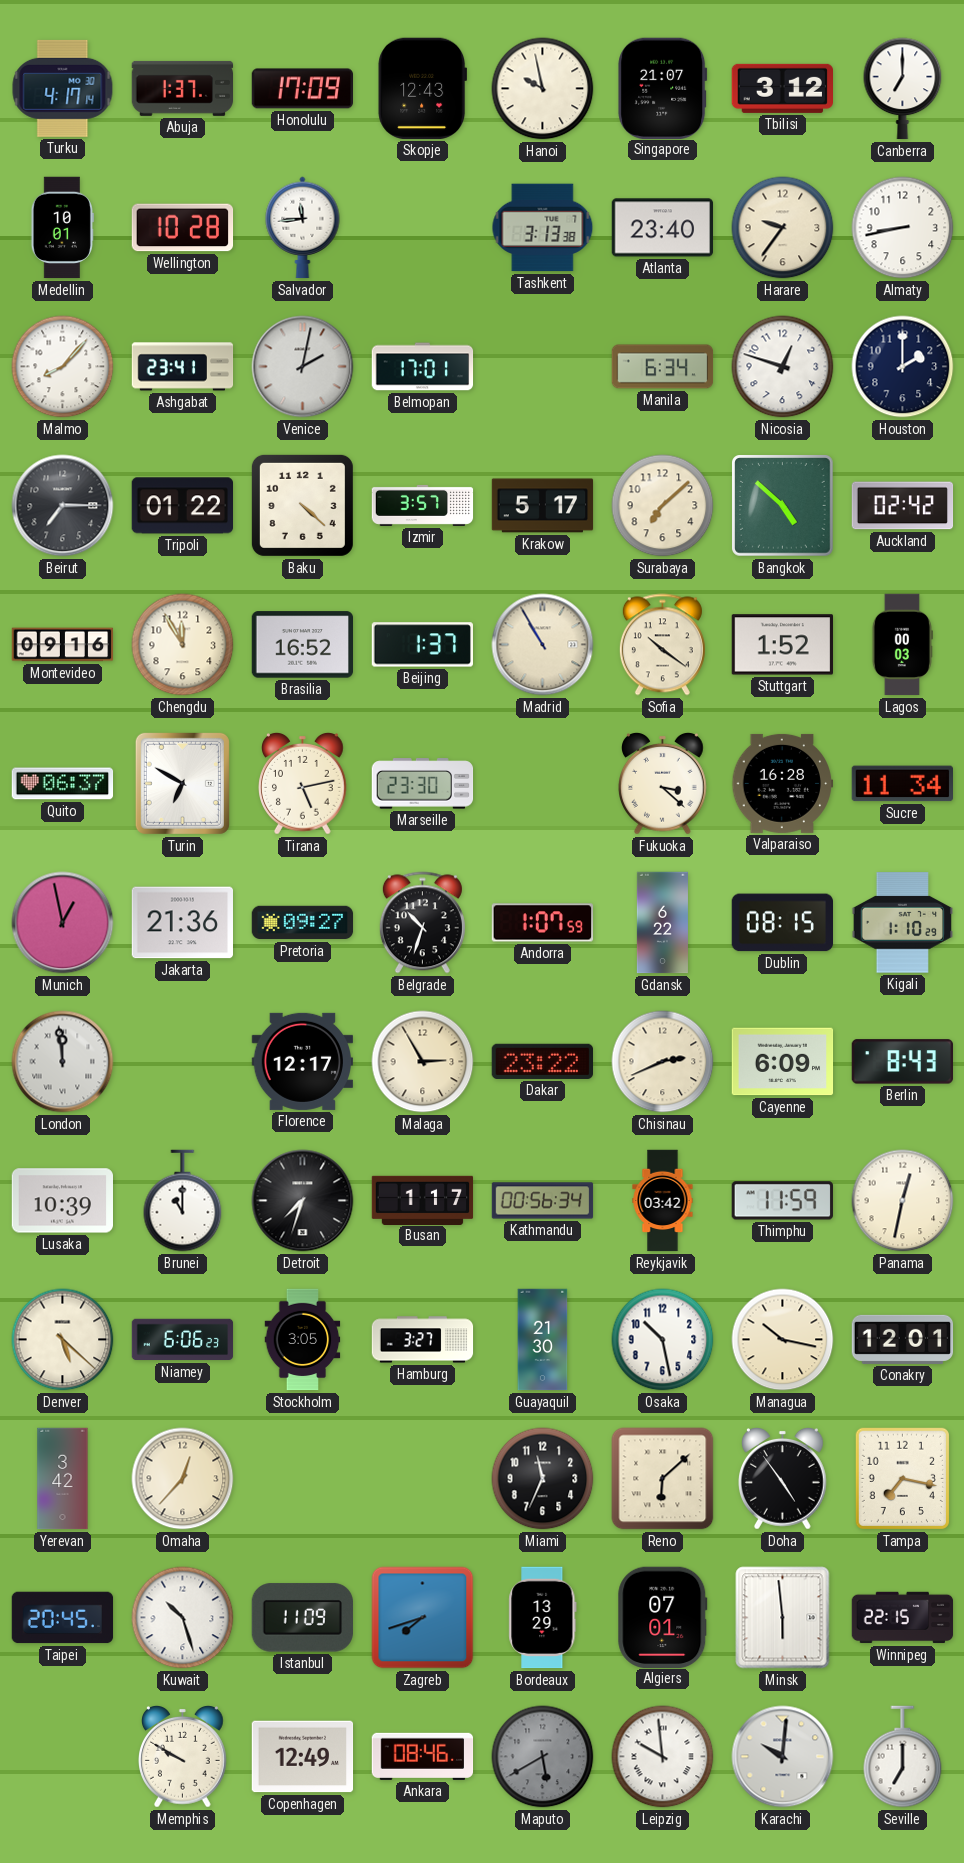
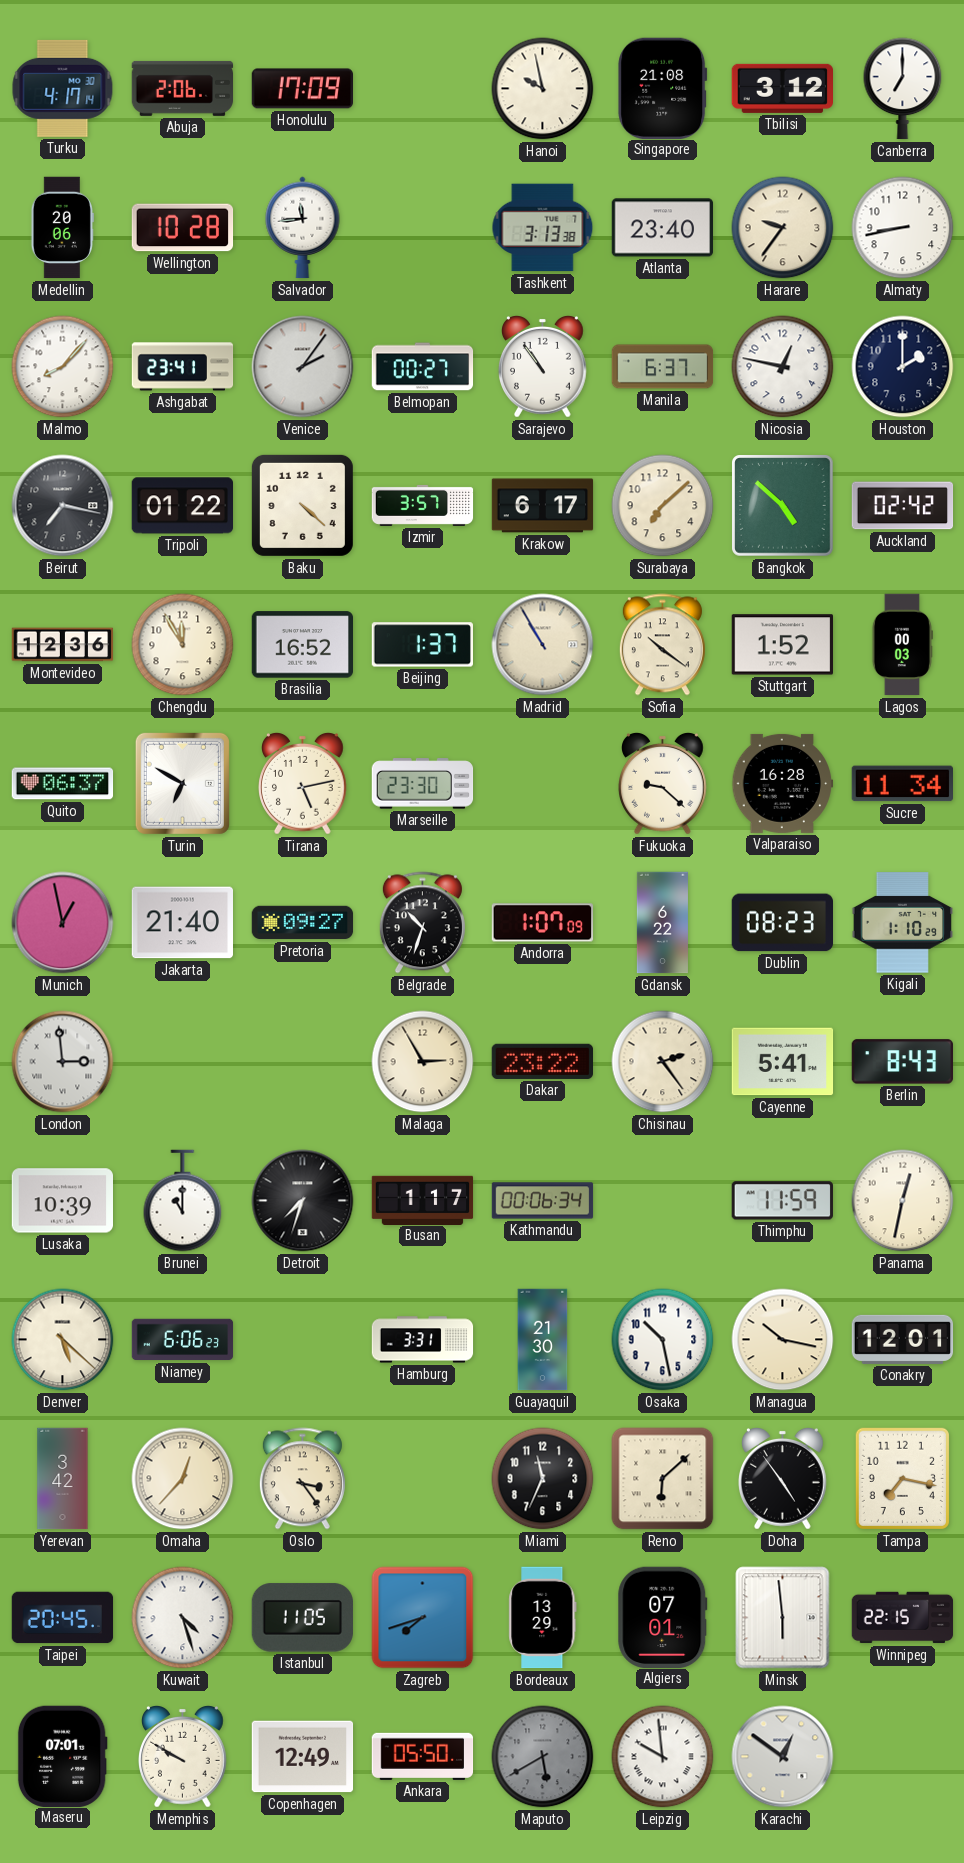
Abuja: 1:37 -> 2:06 (183, 88)
Skopje: 12:43 -> none (422, 88)
Singapore: 21:07 -> 21:08 (663, 88)
Medellin: 10:01 -> 20:06 (62, 228)
Venice: 2:02 -> 2:06 (303, 367)
Belmopan: 17:01 -> 00:27 (423, 367)
Sarajevo: none -> 10:54 (543, 367)
Manila: 6:34 -> 6:37 (663, 367)
Nicosia: 12:48 -> 12:47 (783, 367)
Beirut: 7:15 -> 7:17 (63, 506)
Krakow: 5:17 -> 6:17 (543, 506)
Montevideo: 09:16 -> 12:36 (63, 645)
Fukuoka: 3:22 -> 9:22 (663, 784)
Jakarta: 21:36 -> 21:40 (183, 923)
Andorra: 1:07:59 -> 1:07:09 (543, 923)
Dublin: 08:15 -> 08:23 (782, 923)
London: 11:59 -> 2:59 (63, 1062)
Florence: 12:17 -> none (302, 1061)
Chisinau: 2:41 -> 2:24 (663, 1062)
Cayenne: 6:09 -> 5:41 (783, 1062)
Kathmandu: 00:56 -> 00:06 (543, 1201)
Reykjavik: 03:42 -> none (663, 1201)
Stockholm: 3:05 -> none (303, 1340)
Hamburg: 3:27 -> 3:31 (423, 1340)
Oslo: none -> 3:24 (302, 1479)
Kuwait: 10:27 -> 4:27 (183, 1618)
Istanbul: 11:09 -> 11:05 (302, 1618)
Maseru: none -> 07:01 (62, 1756)
Ankara: 08:46 -> 05:50 (423, 1756)
Karachi: 10:01 -> 12:51 (783, 1757)
Seville: 7:00 -> none (903, 1757)
